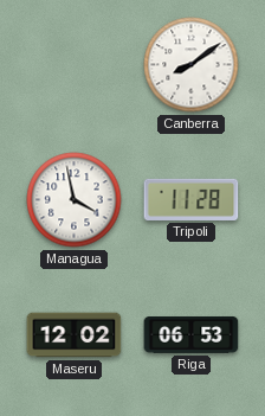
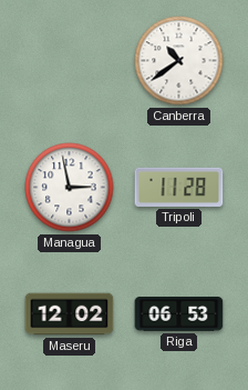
Canberra: 8:09 -> 10:39 (179, 61)
Managua: 3:58 -> 2:58 (70, 188)
